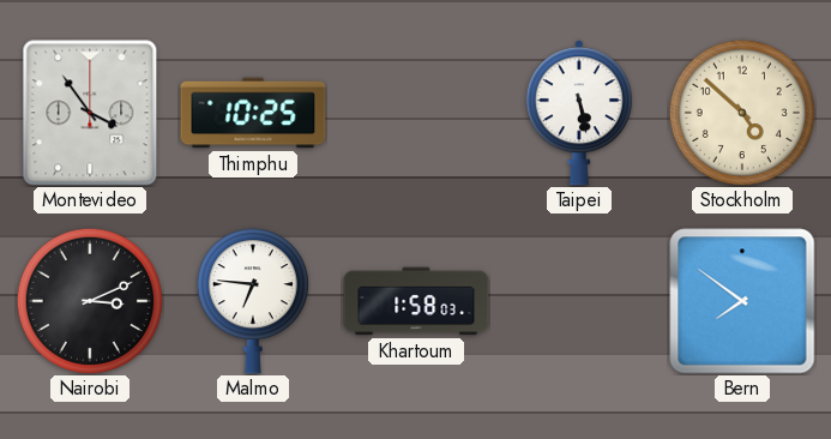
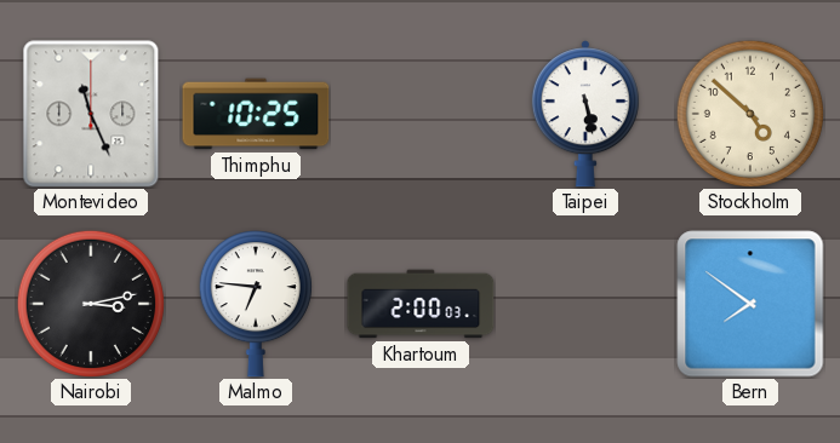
Montevideo: 3:54 -> 11:26 (91, 114)
Nairobi: 3:11 -> 3:13 (91, 304)
Khartoum: 1:58 -> 2:00 (421, 304)
